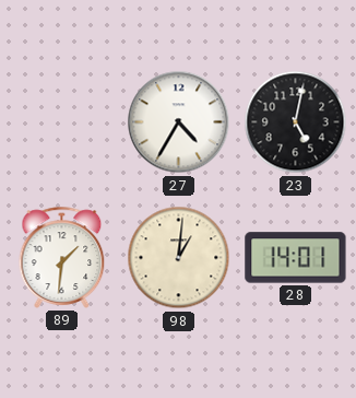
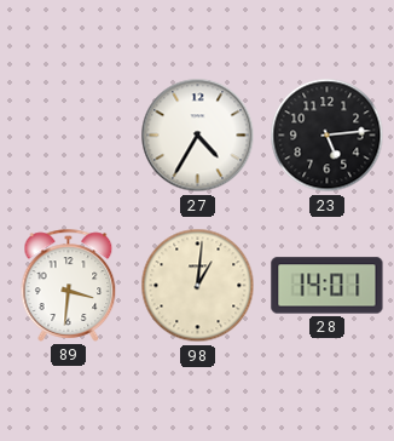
23: 5:02 -> 5:14 (328, 136)
89: 1:31 -> 3:31 (69, 285)
